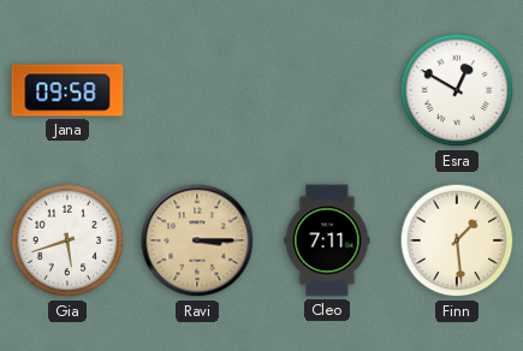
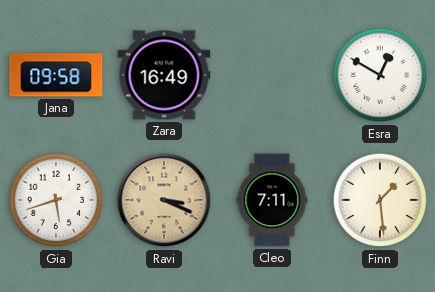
Zara: none -> 16:49 (164, 75)
Ravi: 3:15 -> 3:19 (164, 200)
